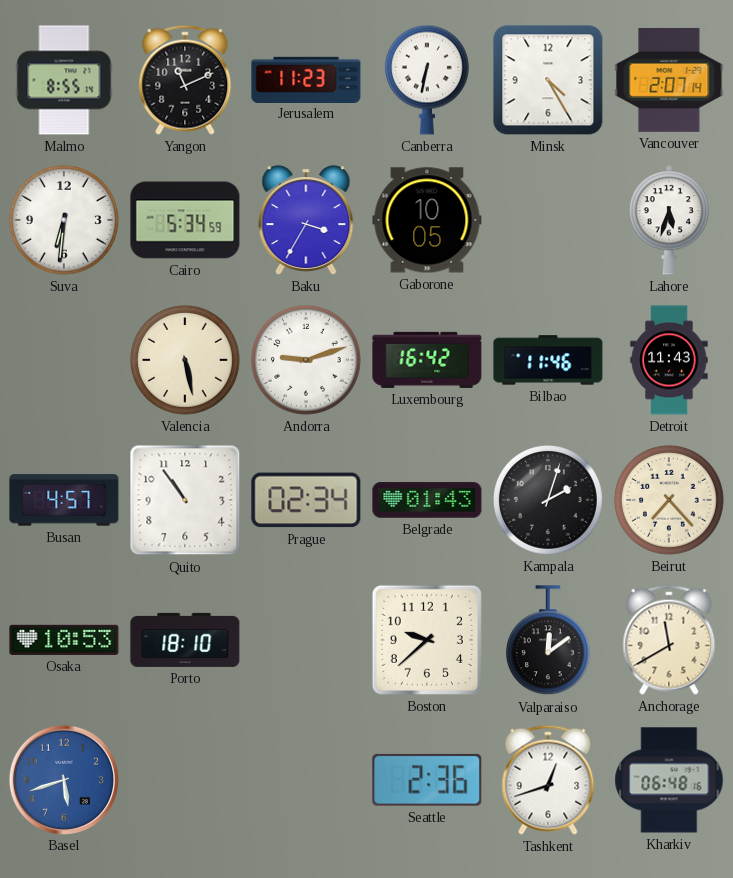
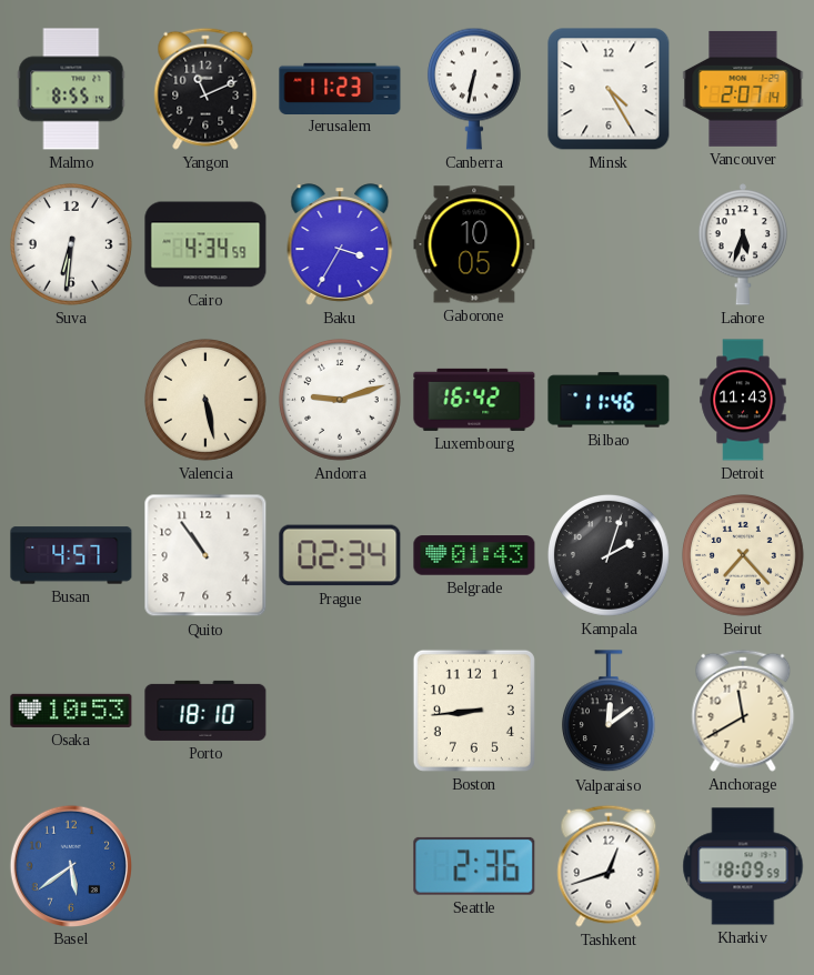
Cairo: 5:34 -> 4:34 (205, 244)
Boston: 9:38 -> 8:44 (474, 711)
Basel: 5:42 -> 5:39 (70, 865)
Kharkiv: 06:48 -> 18:09 (743, 866)
